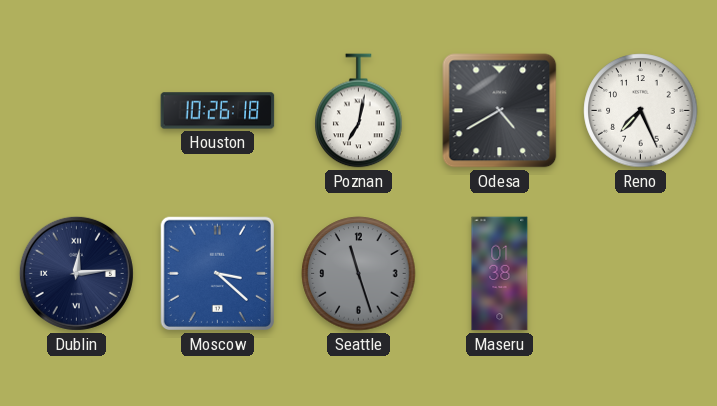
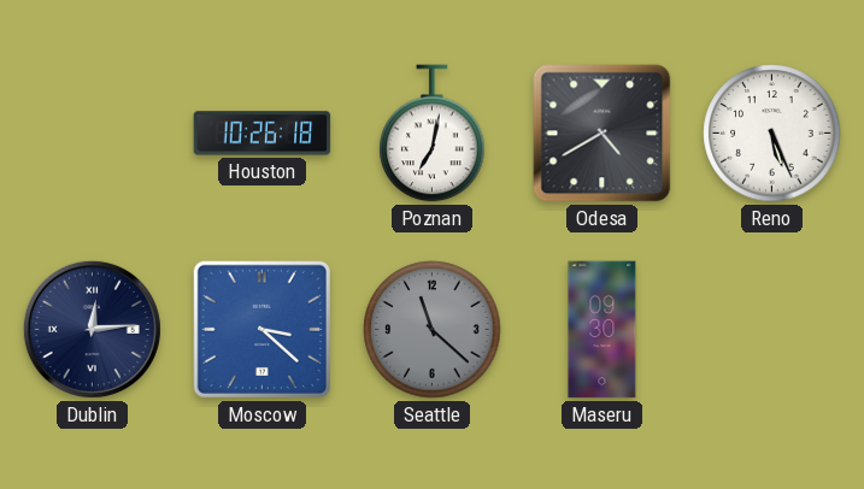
Reno: 7:26 -> 5:26 (772, 134)
Seattle: 11:27 -> 11:22 (433, 330)
Maseru: 01:38 -> 09:30 (603, 330)
